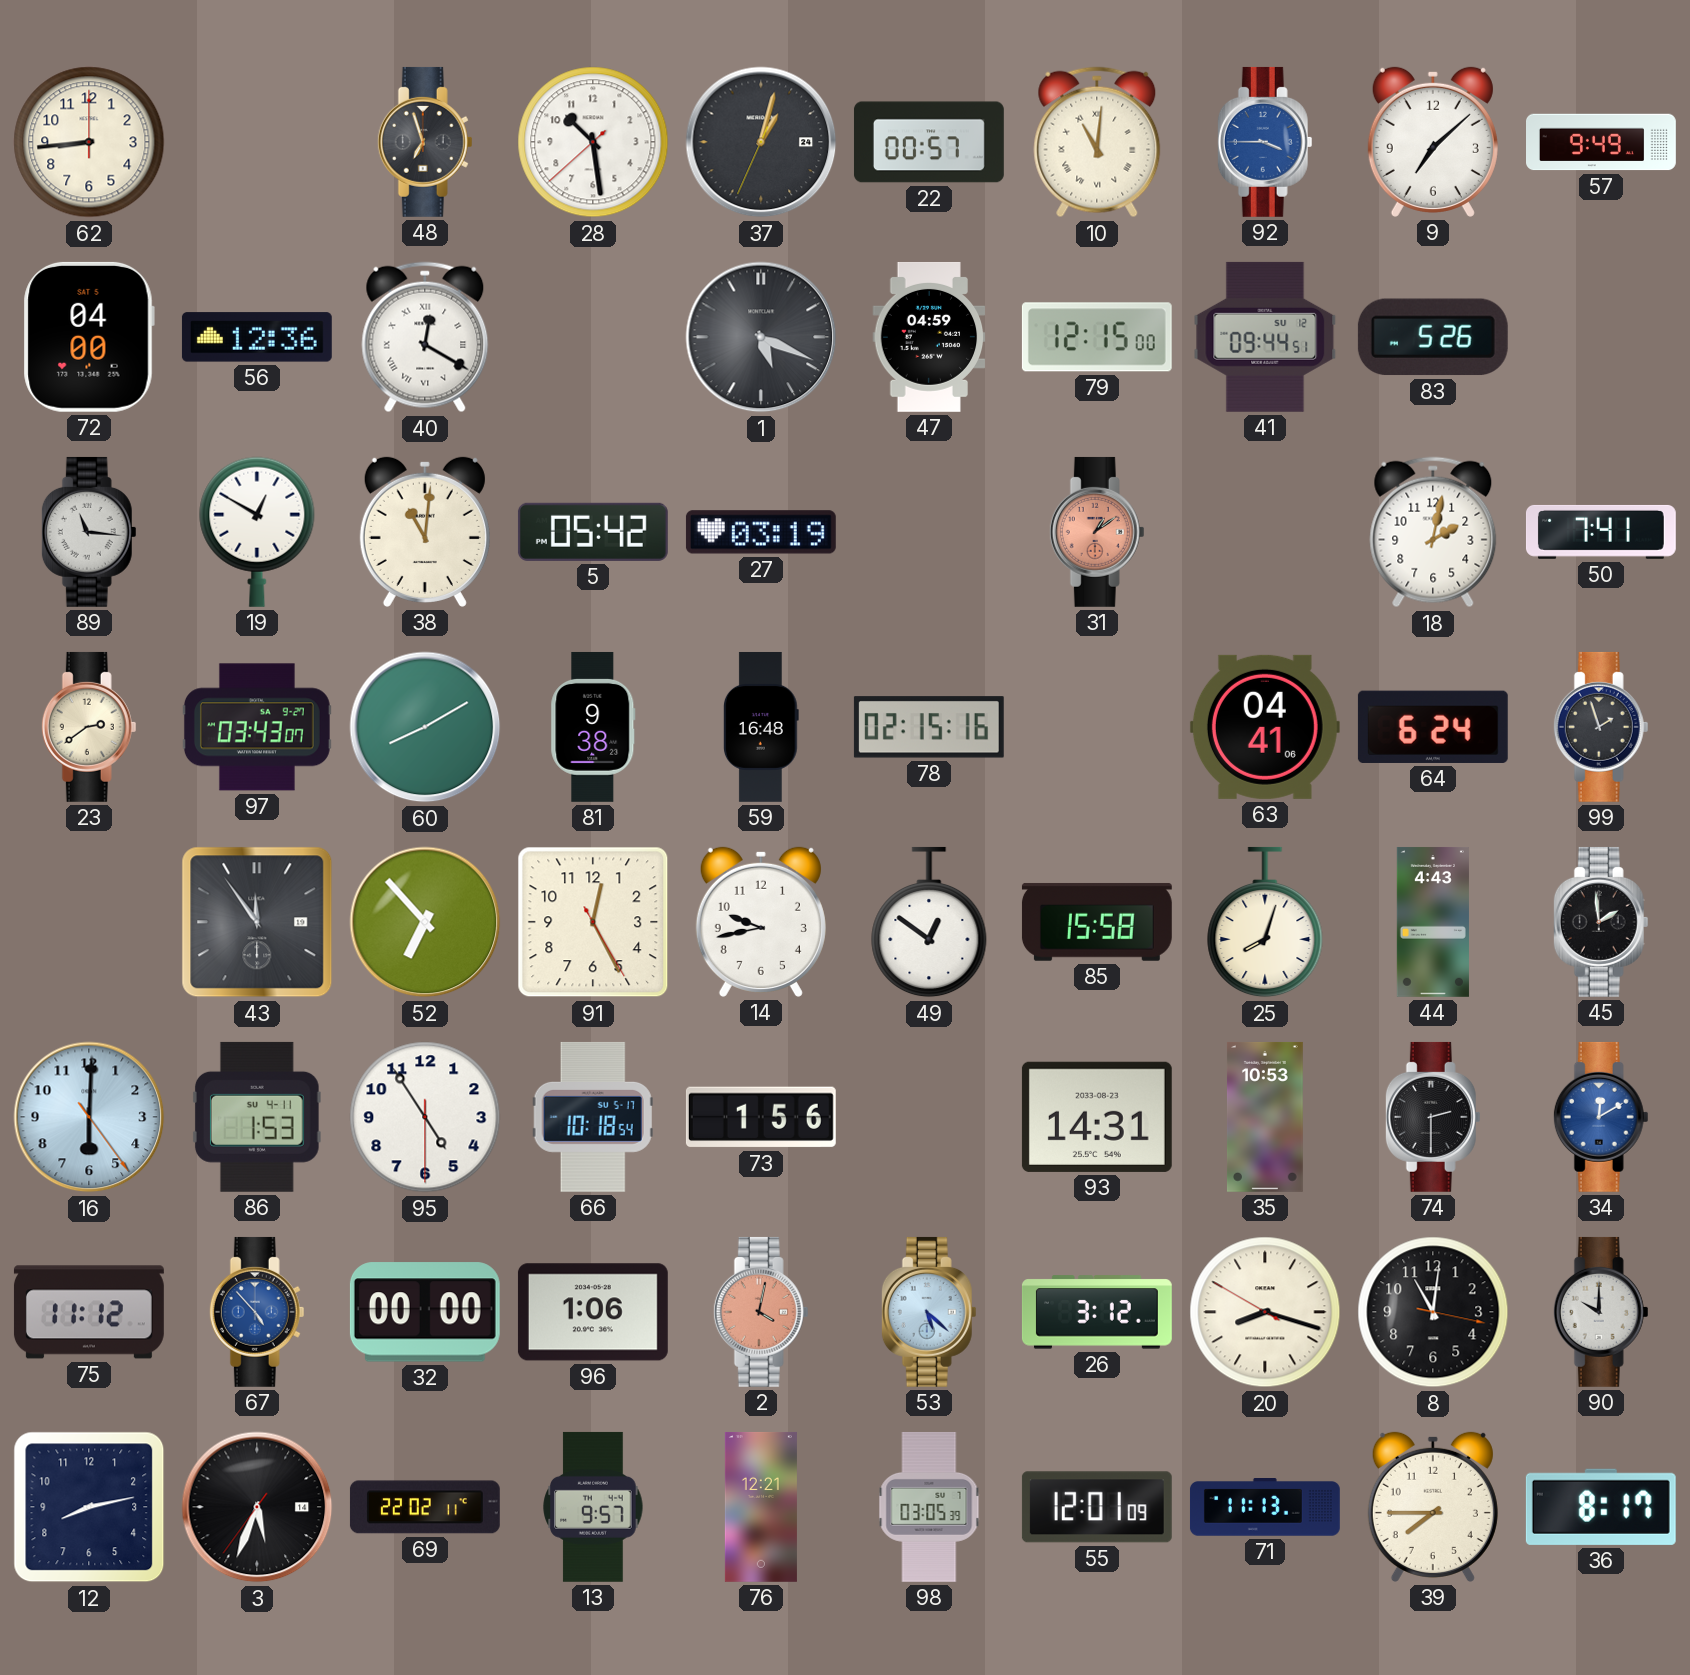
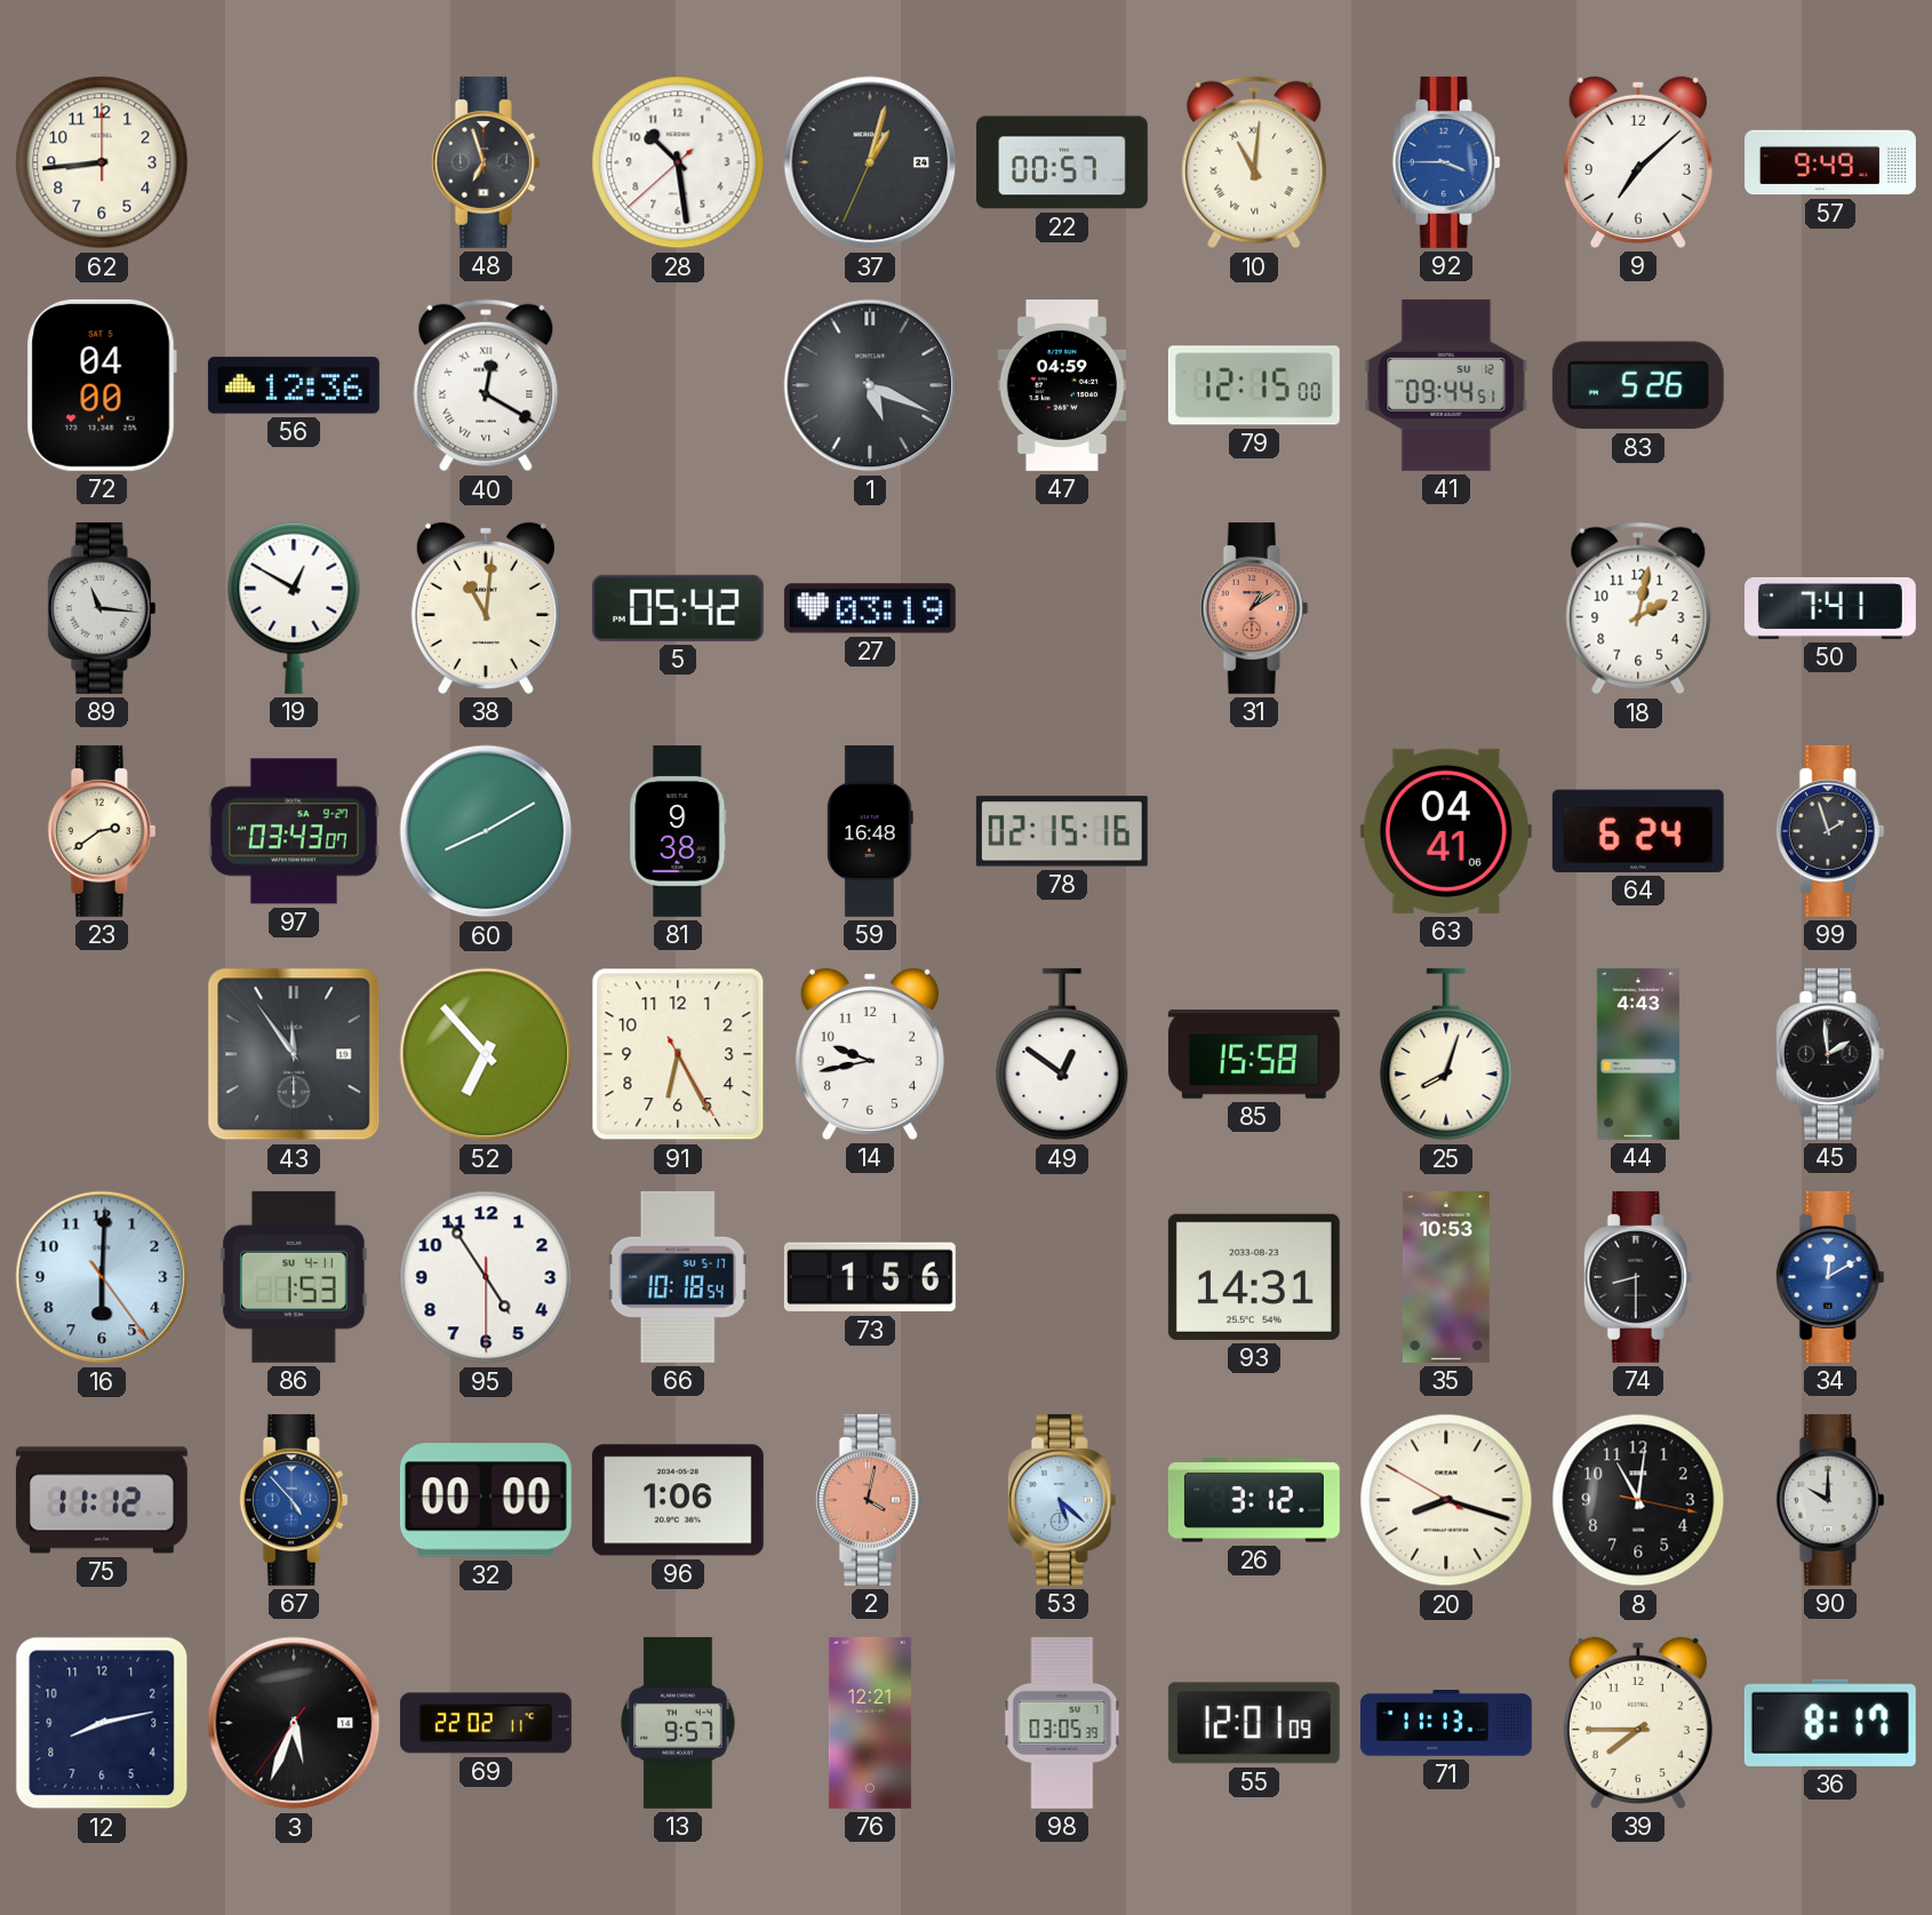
91: 12:25 -> 6:25 (678, 1054)
74: 2:30 -> 8:30 (1638, 1277)
